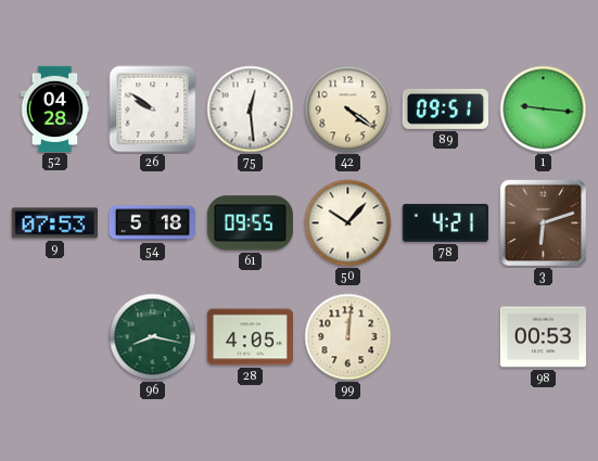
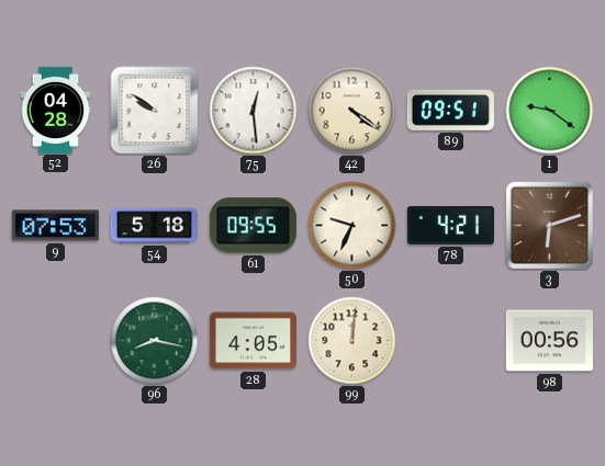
1: 9:16 -> 9:21 (550, 111)
50: 10:07 -> 9:34 (352, 226)
98: 00:53 -> 00:56 (549, 341)
